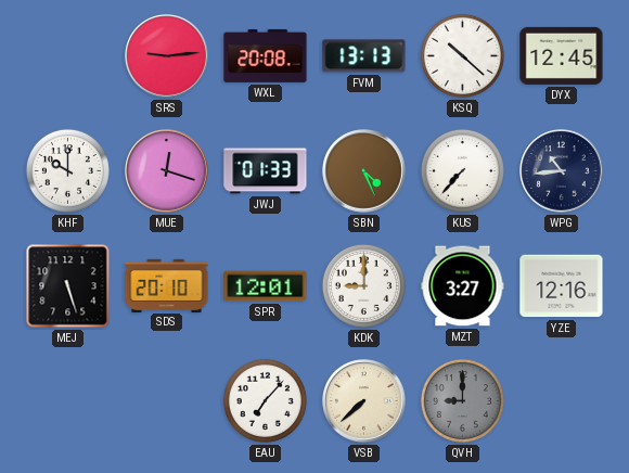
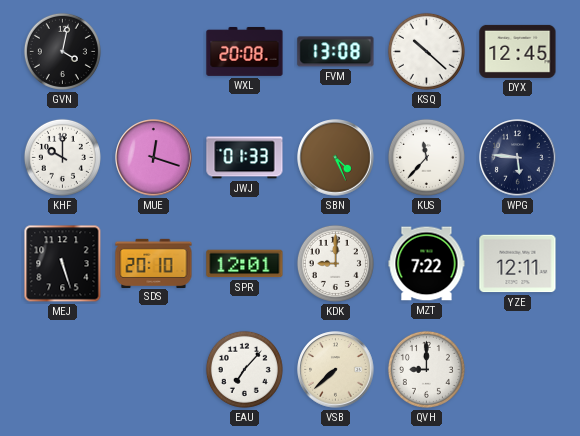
GVN: none -> 4:02 (62, 51)
SRS: 9:14 -> none (167, 56)
FVM: 13:13 -> 13:08 (336, 52)
KUS: 7:37 -> 11:37 (426, 157)
WPG: 10:44 -> 5:46 (518, 158)
MZT: 3:27 -> 7:22 (427, 264)
YZE: 12:16 -> 12:11 (518, 264)
QVH dial: grey -> white (426, 369)
